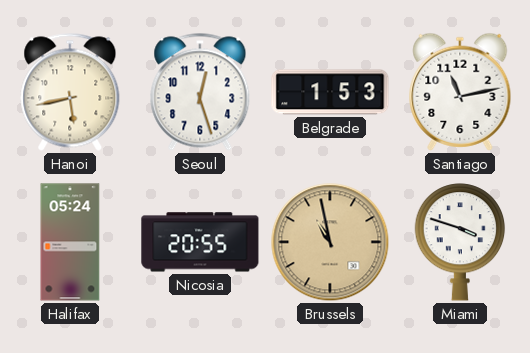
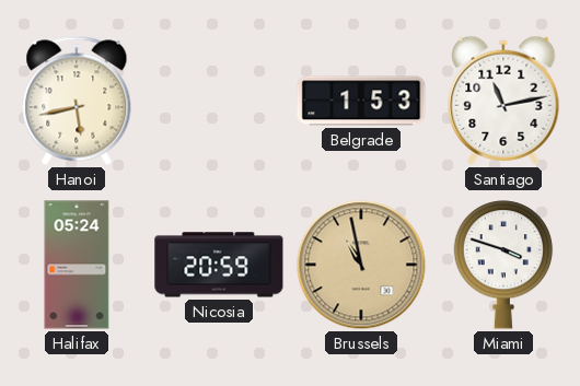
Seoul: 12:27 -> none (200, 92)
Nicosia: 20:55 -> 20:59 (219, 265)
